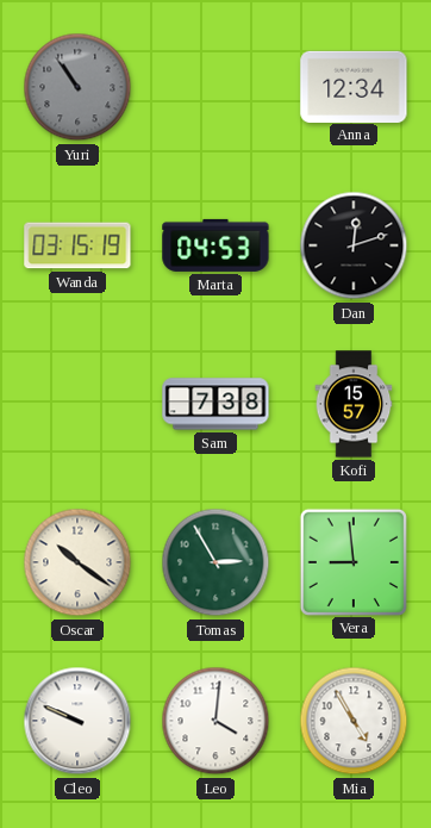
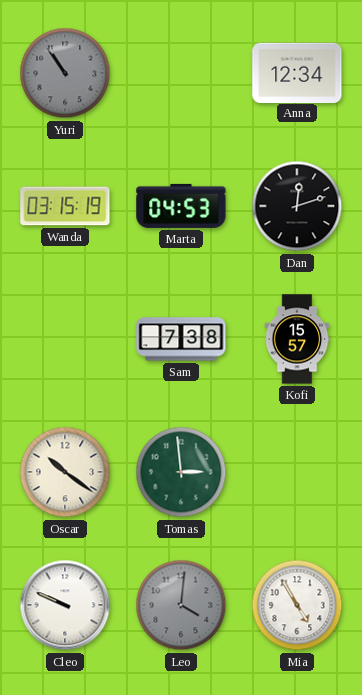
Tomas: 2:55 -> 2:59 (181, 472)
Vera: 8:59 -> none (352, 561)
Leo dial: white -> grey (181, 605)
